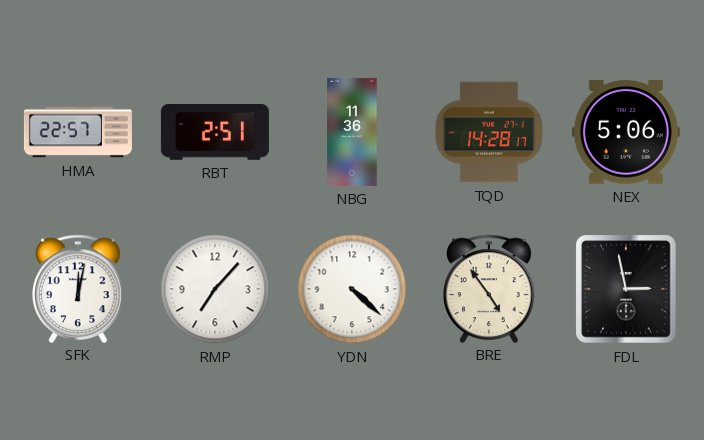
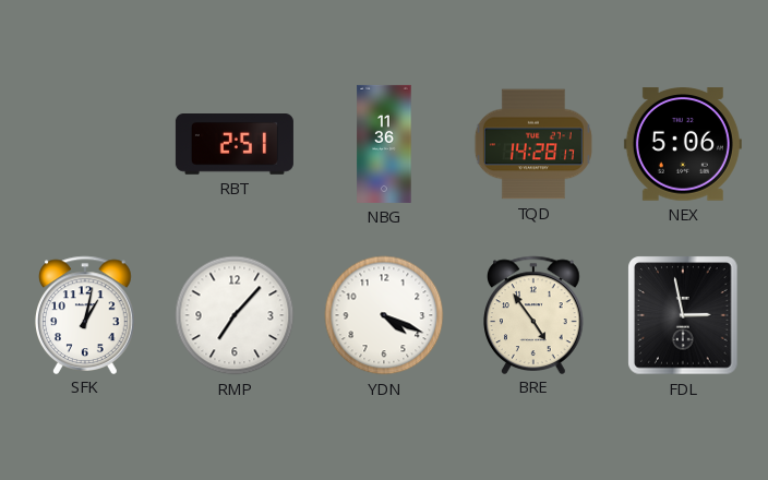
HMA: 22:57 -> none (78, 132)
SFK: 12:02 -> 1:02 (86, 314)
YDN: 4:22 -> 4:19 (384, 315)
